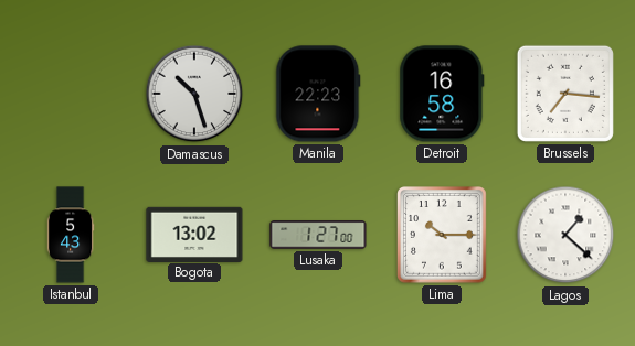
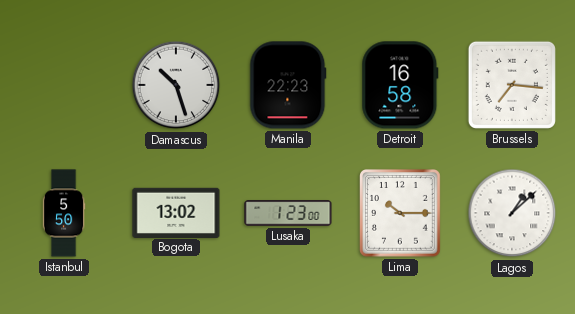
Istanbul: 5:43 -> 5:50 (64, 213)
Lusaka: 1:27 -> 1:23 (288, 213)
Lagos: 1:22 -> 1:08 (512, 213)
